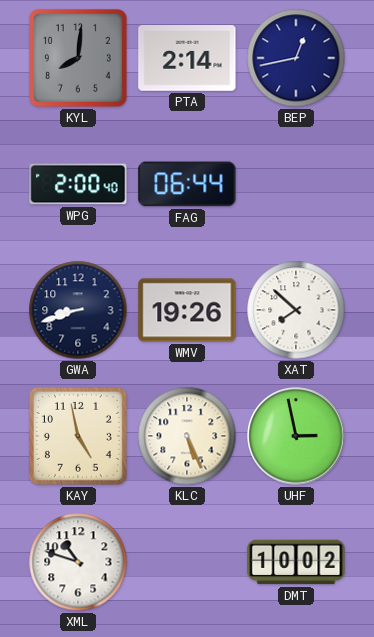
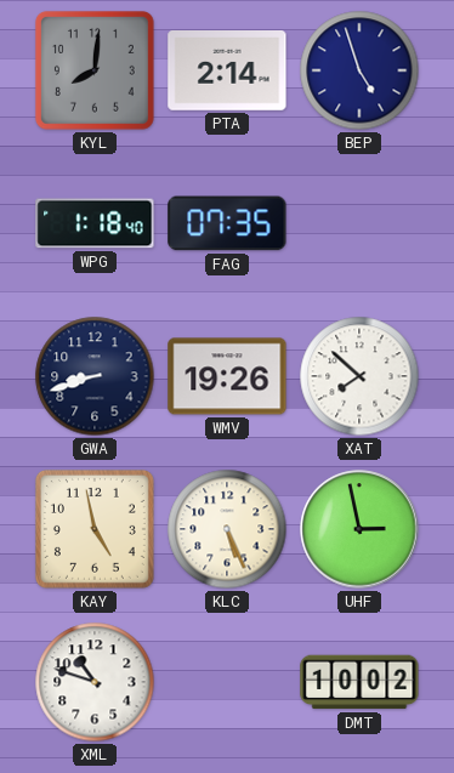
BEP: 12:43 -> 4:57 (359, 70)
WPG: 2:00 -> 1:18 (95, 223)
FAG: 06:44 -> 07:35 (227, 223)
